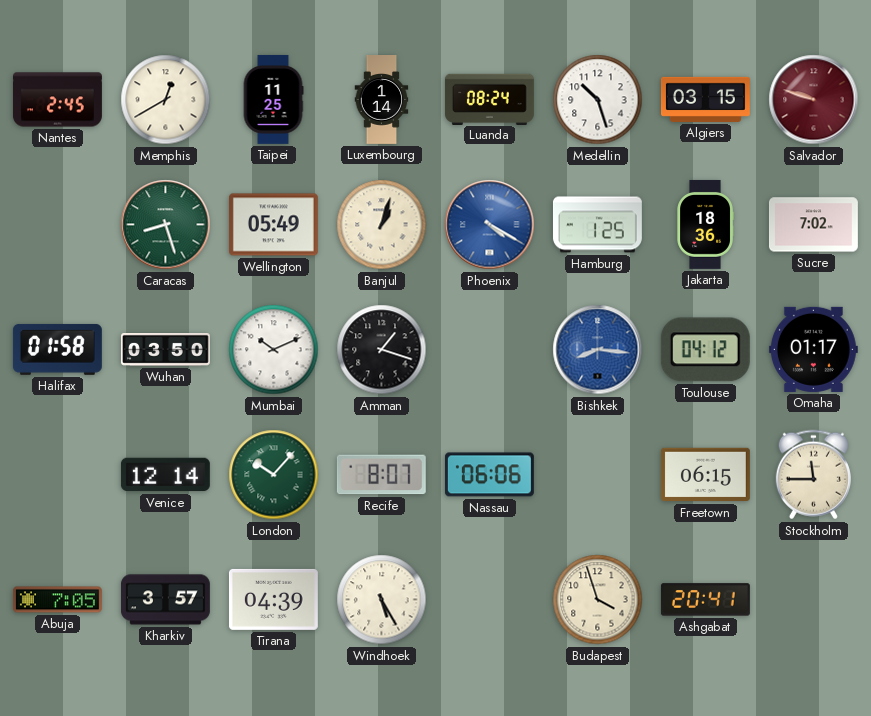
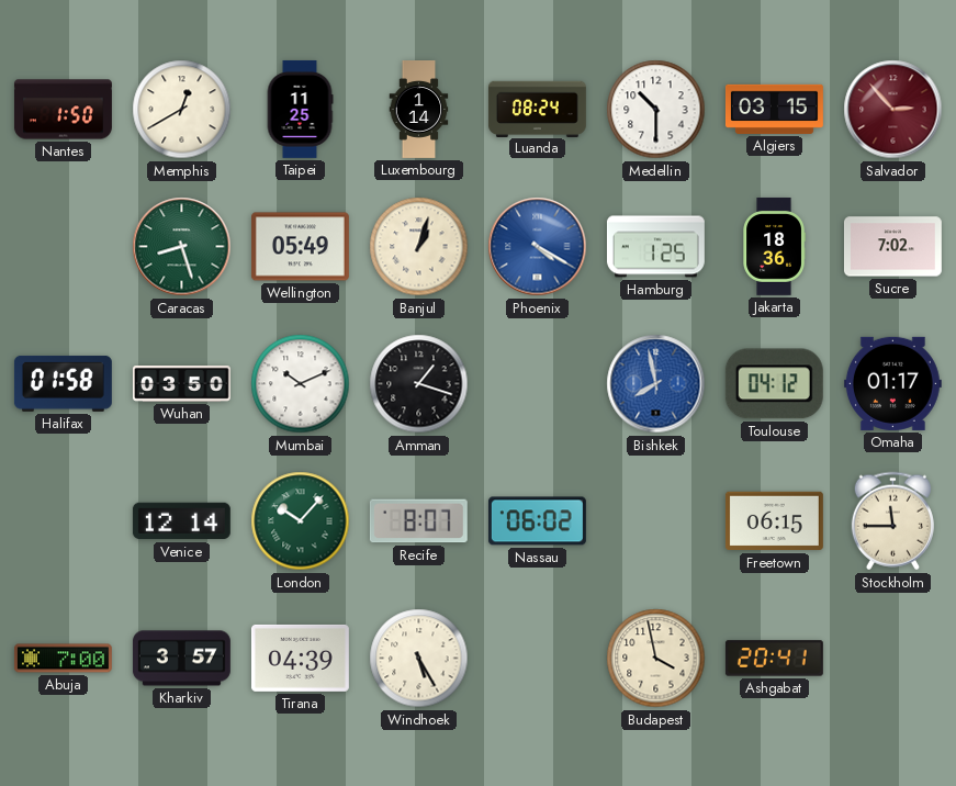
Nantes: 2:45 -> 1:50 (63, 110)
Medellin: 10:27 -> 10:30 (656, 110)
Salvador: 9:48 -> 2:53 (893, 110)
Bishkek: 8:16 -> 7:58 (656, 384)
Nassau: 06:06 -> 06:02 (537, 521)
Abuja: 7:05 -> 7:00 (63, 659)
Budapest: 3:57 -> 3:58 (656, 659)
